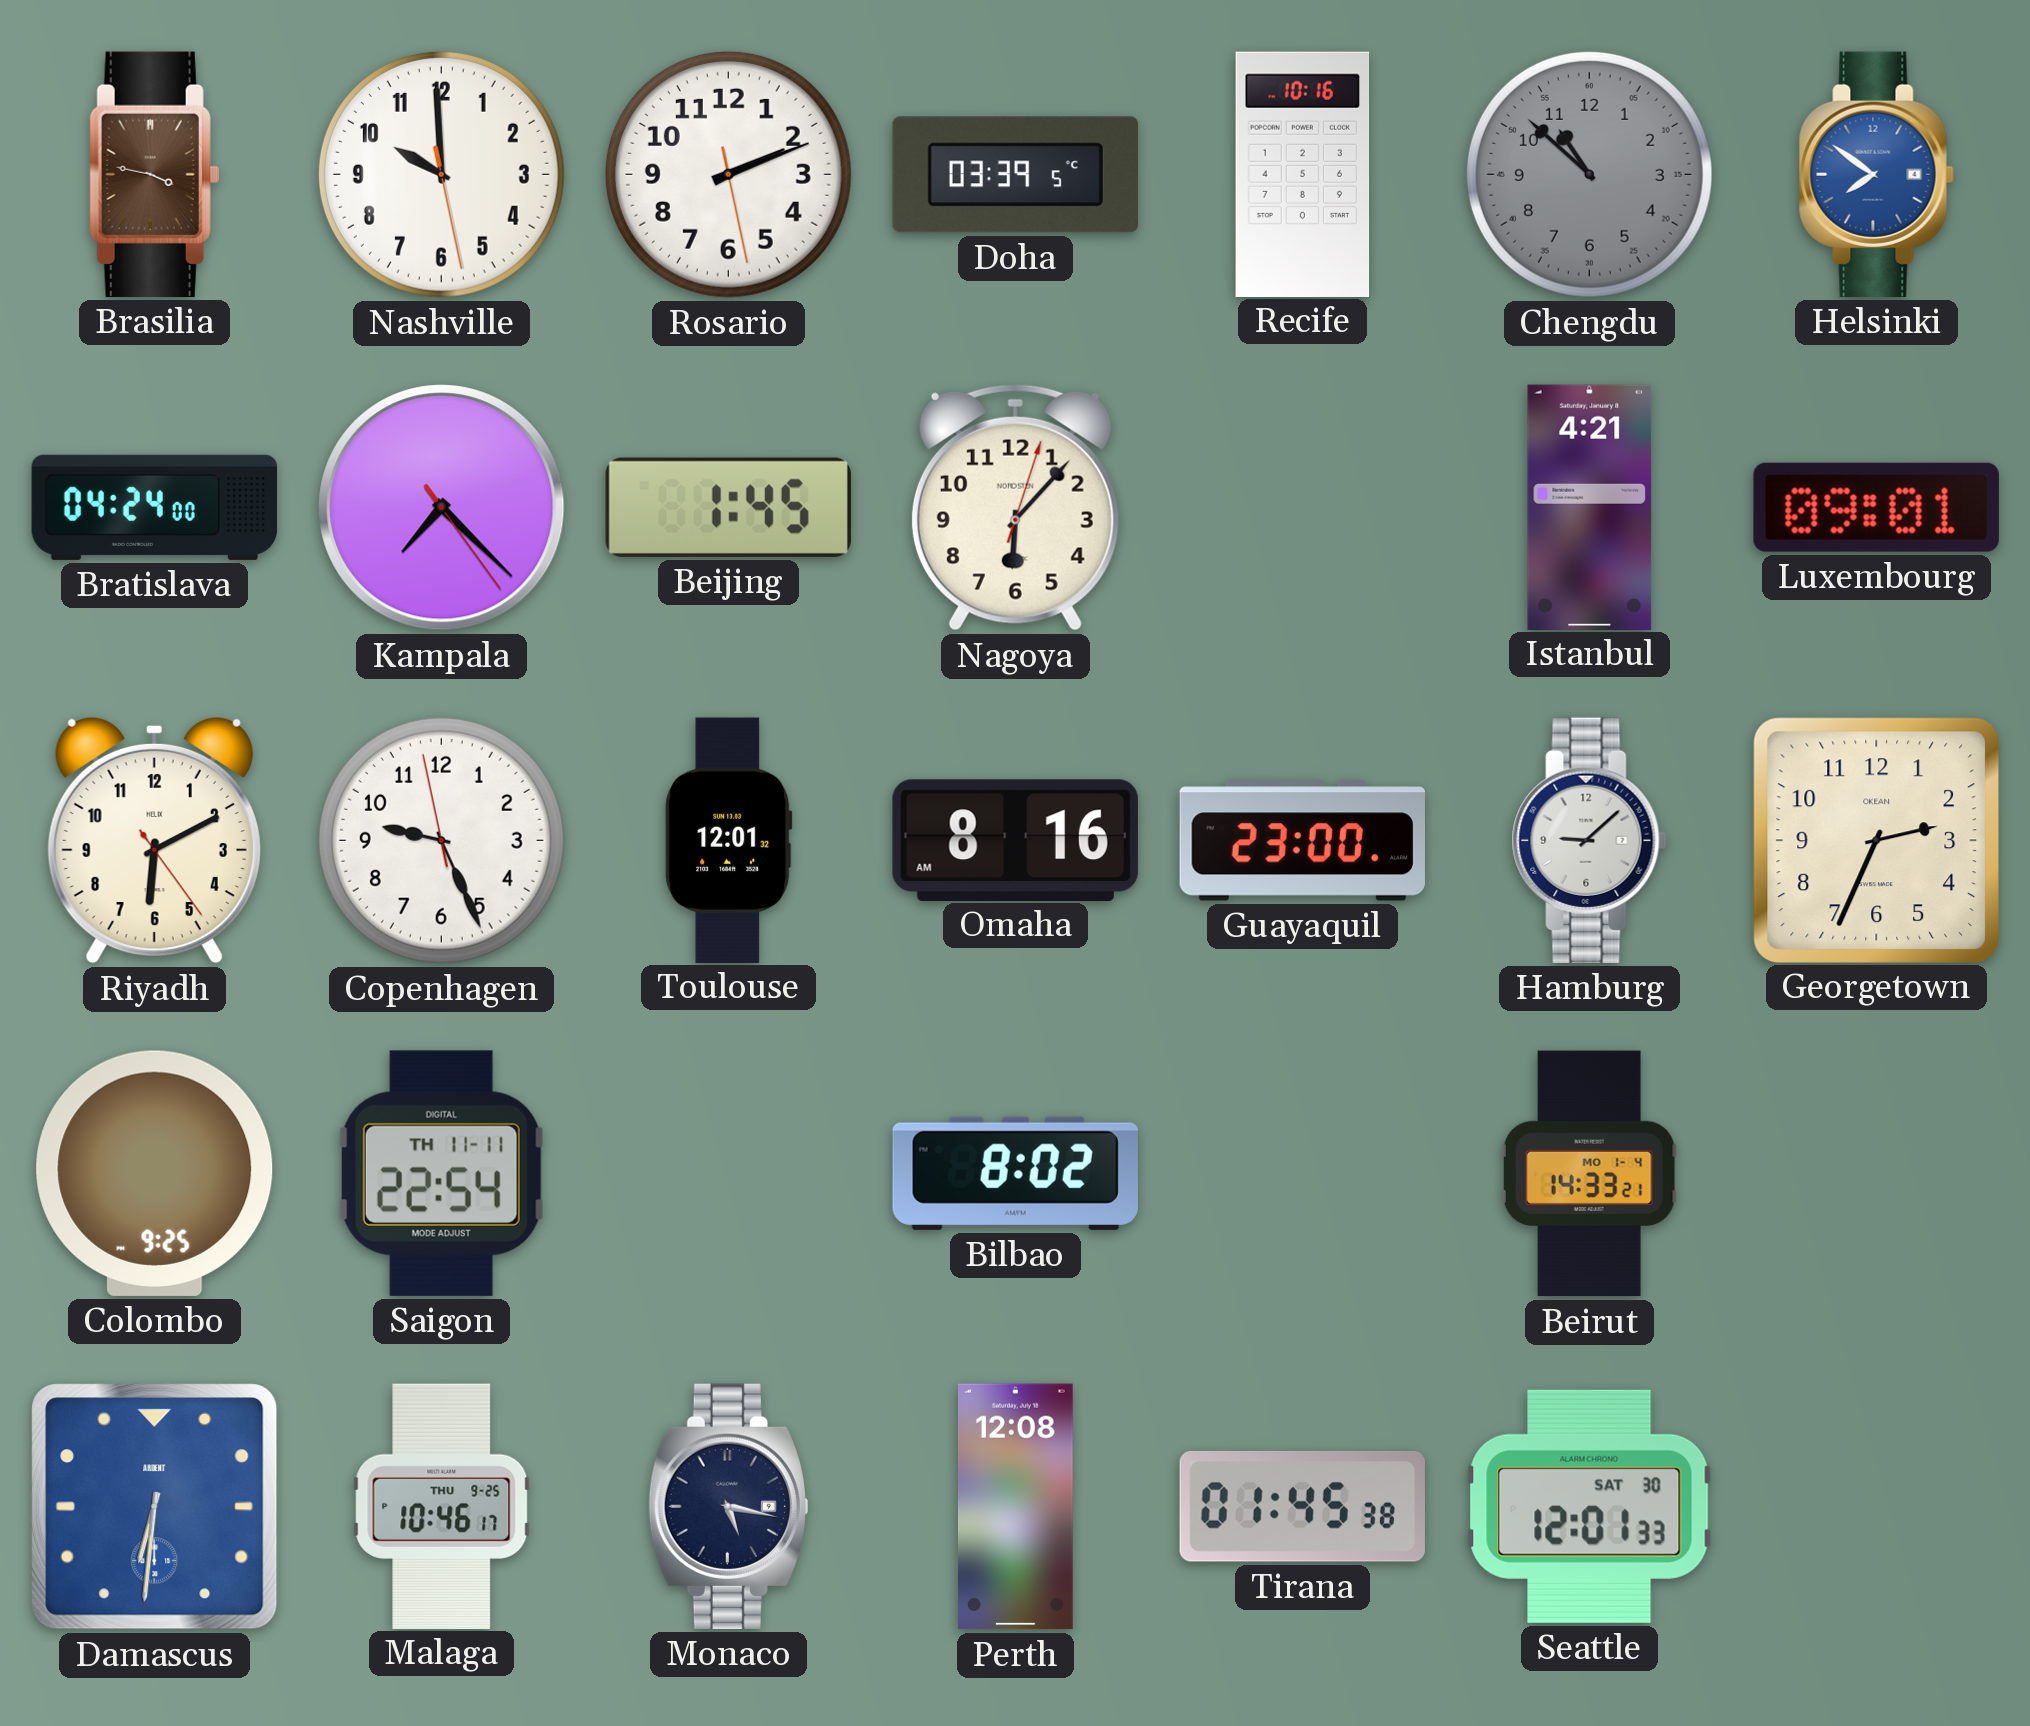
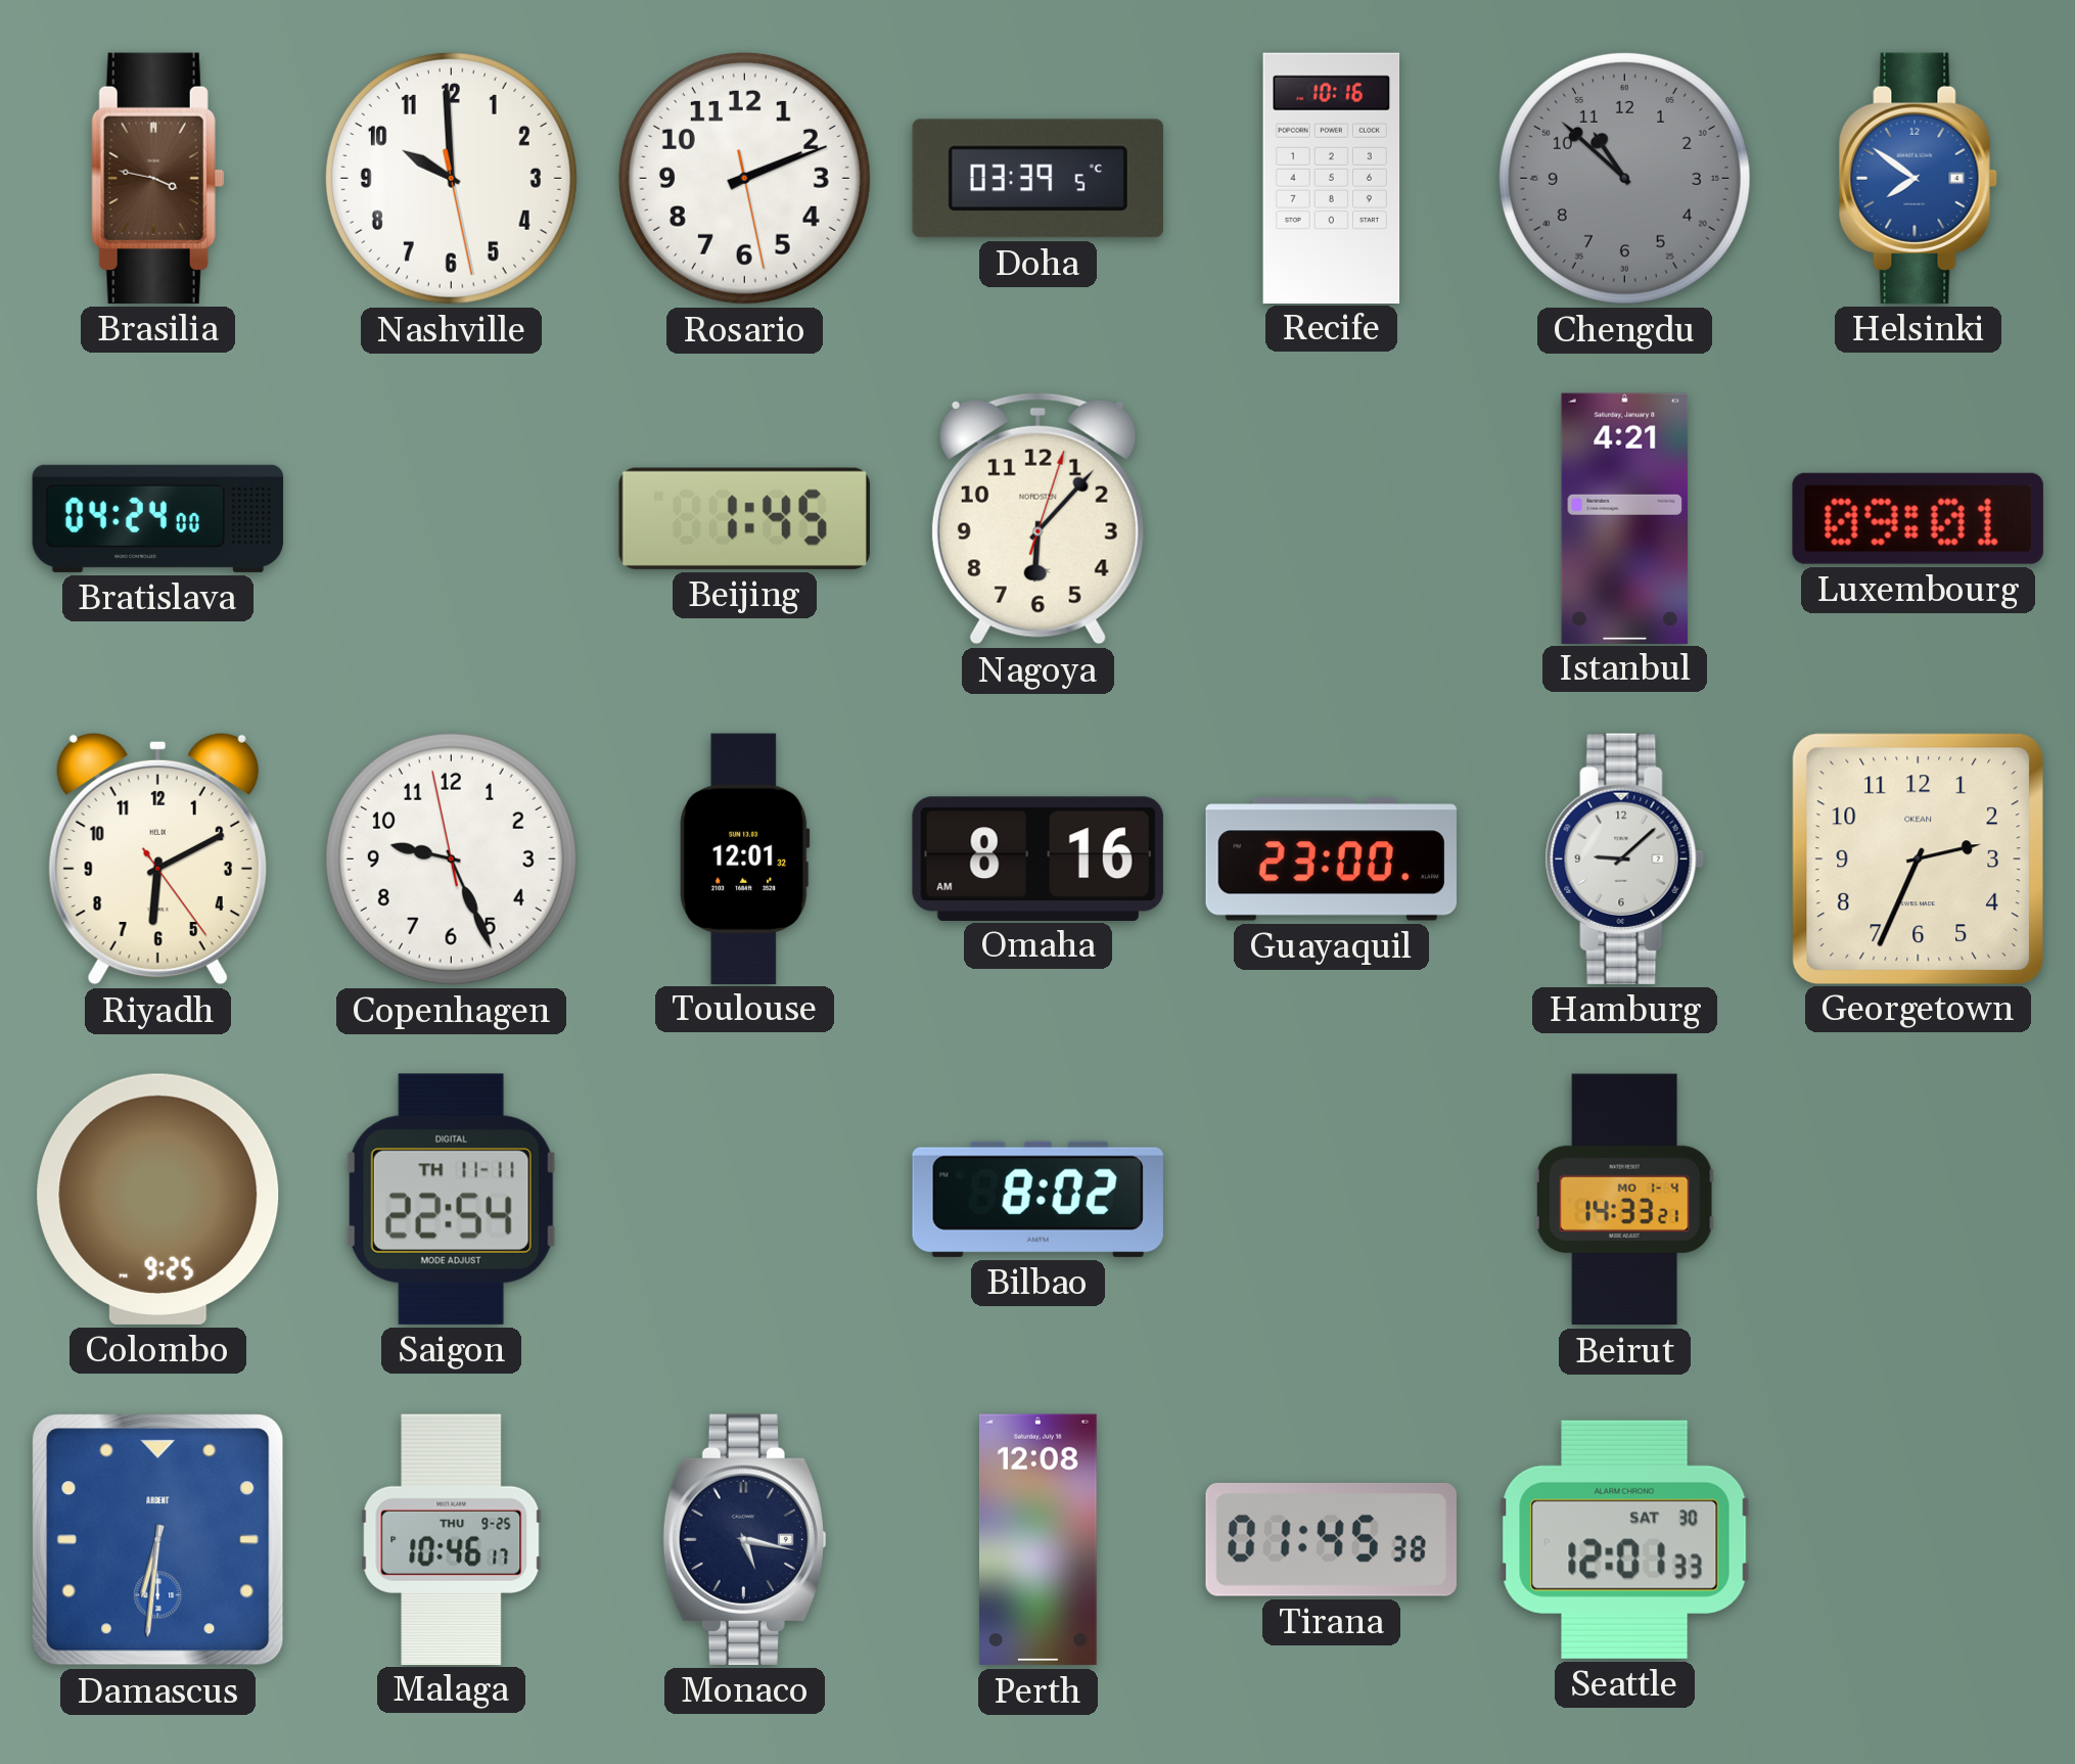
Kampala: 7:22 -> none (442, 508)
